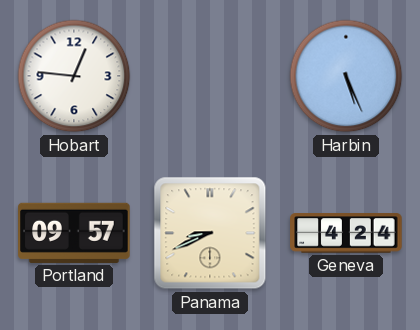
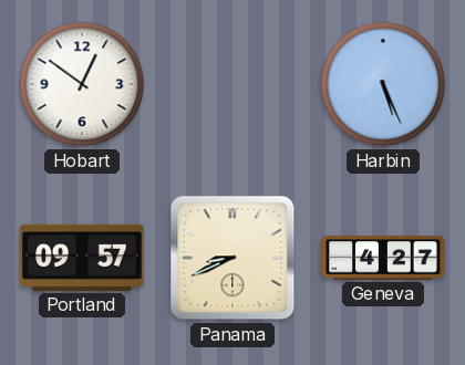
Hobart: 12:46 -> 12:51 (82, 84)
Geneva: 4:24 -> 4:27 (383, 258)
